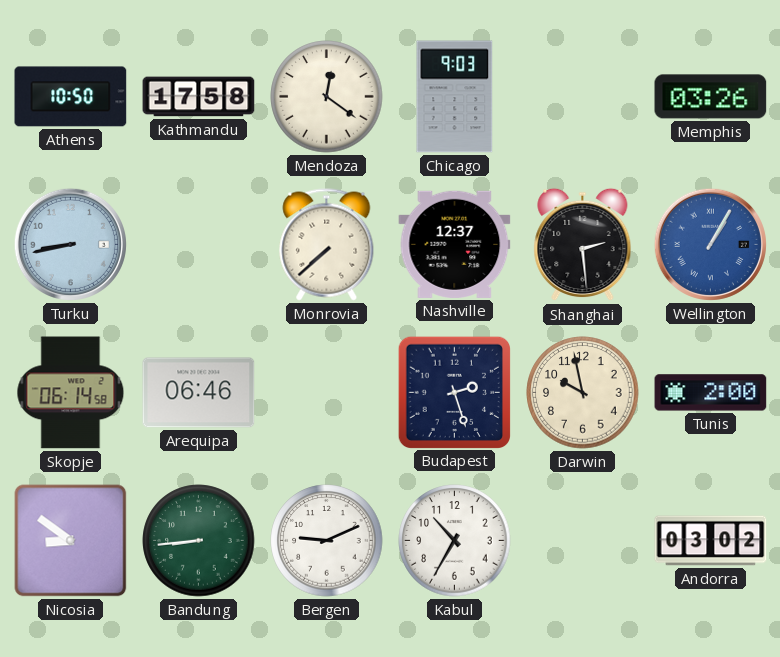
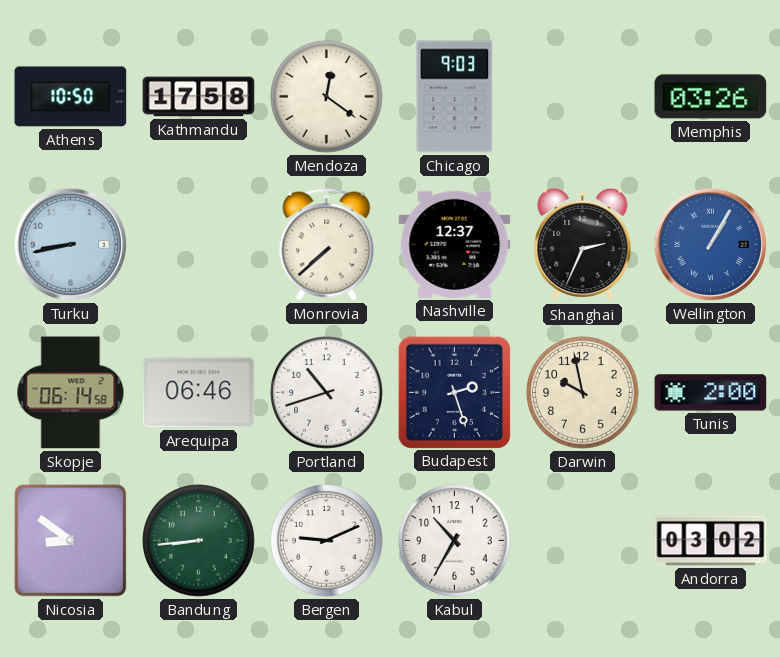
Shanghai: 2:29 -> 2:34 (583, 245)
Portland: none -> 10:42 (327, 393)
